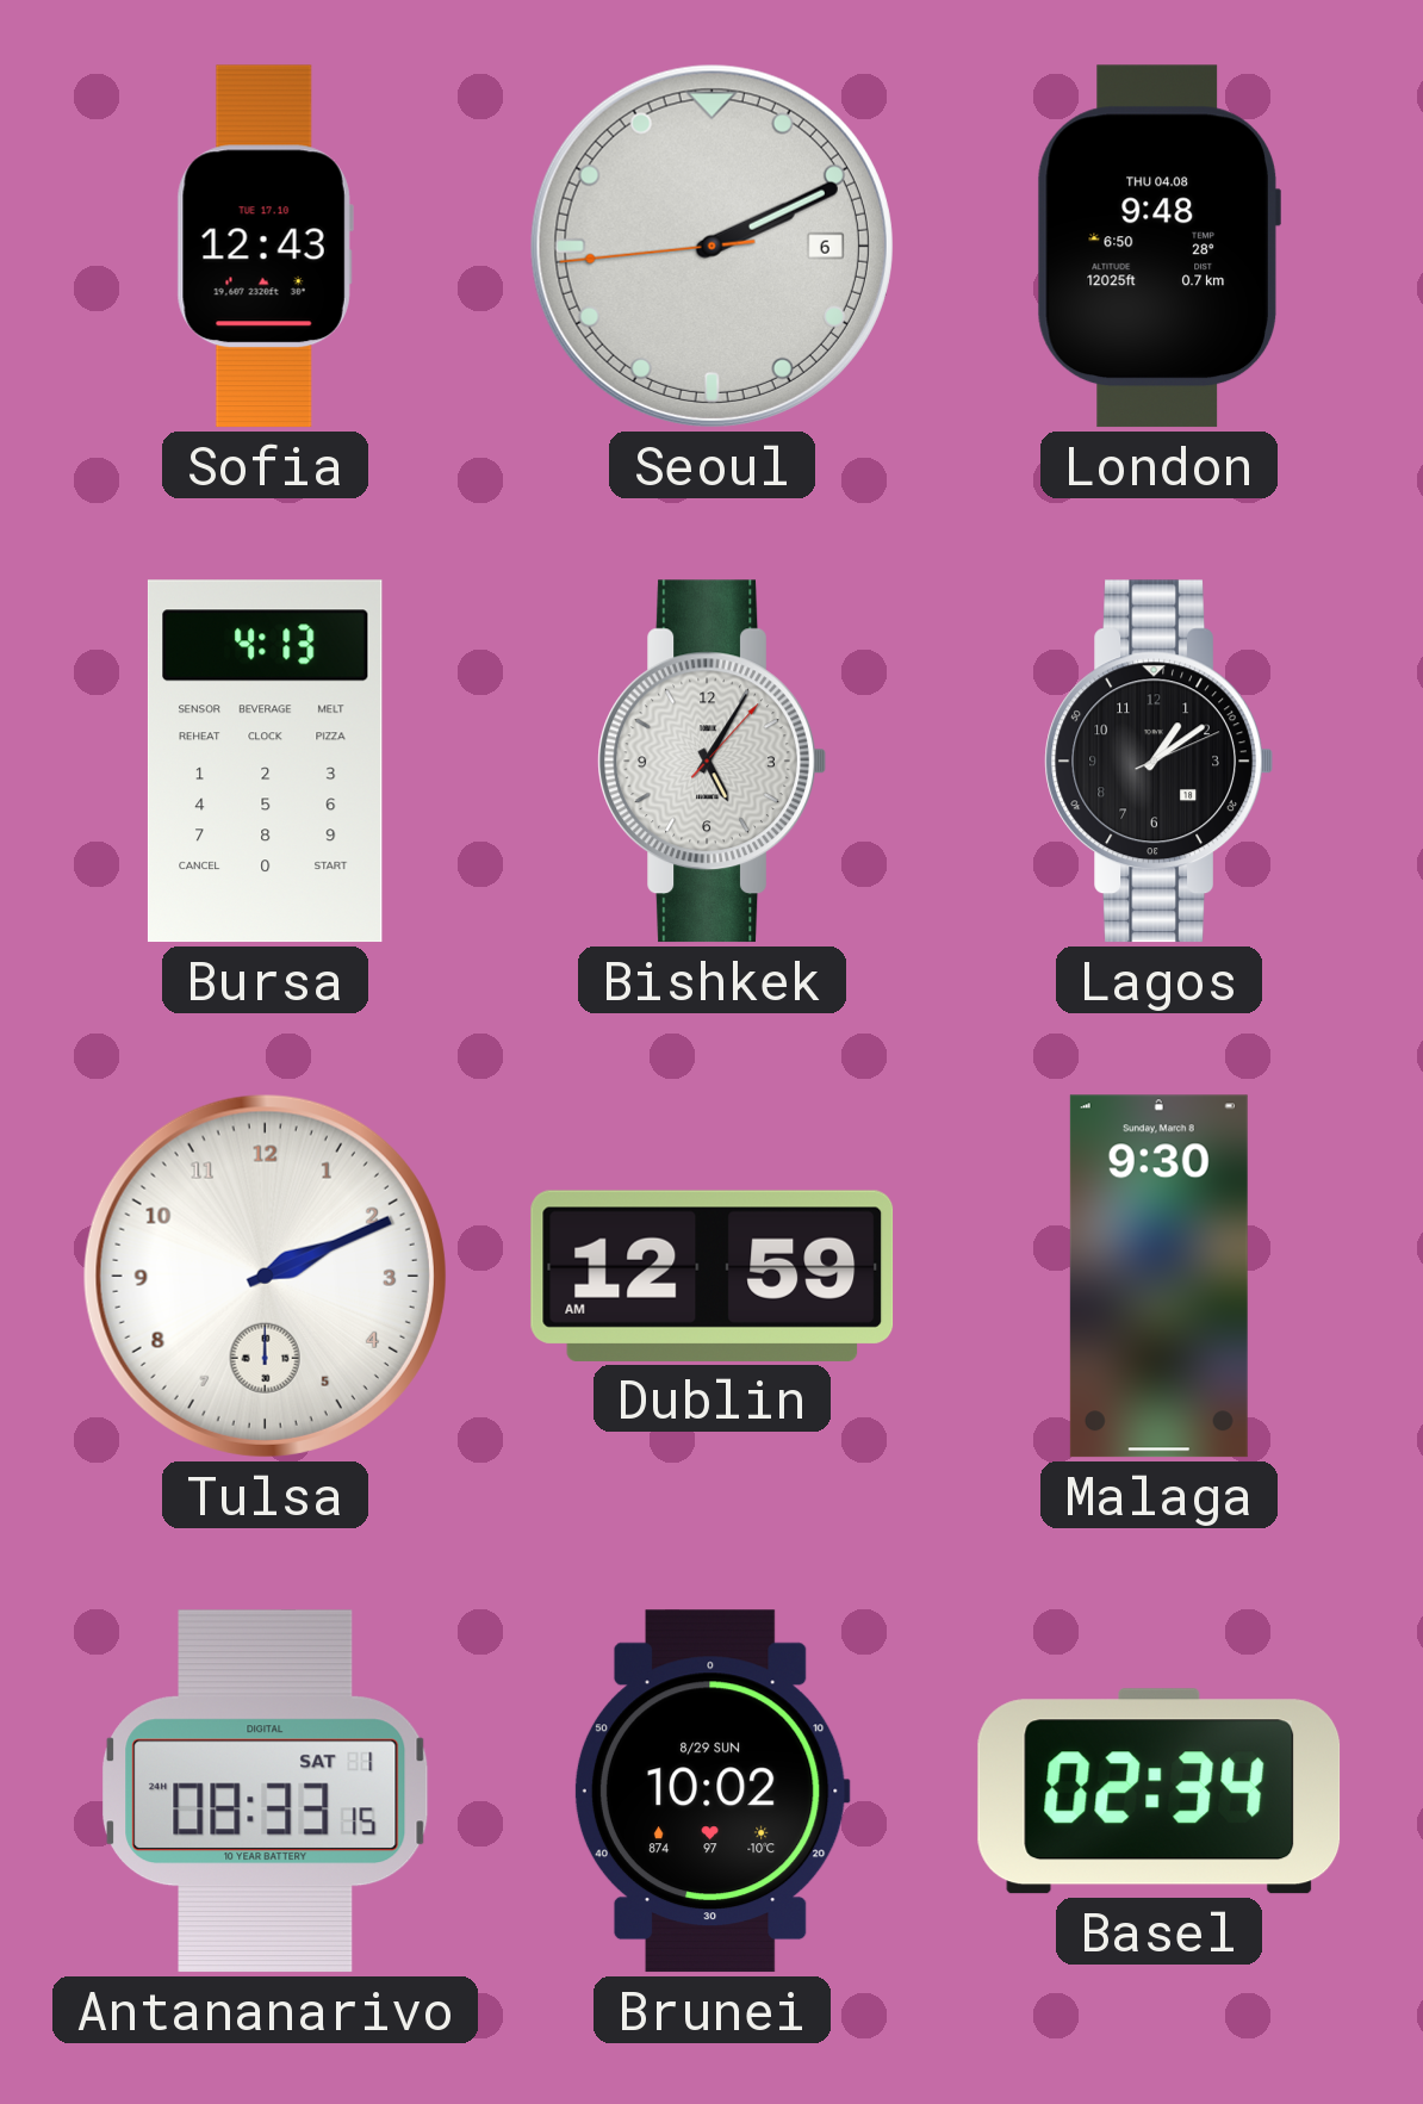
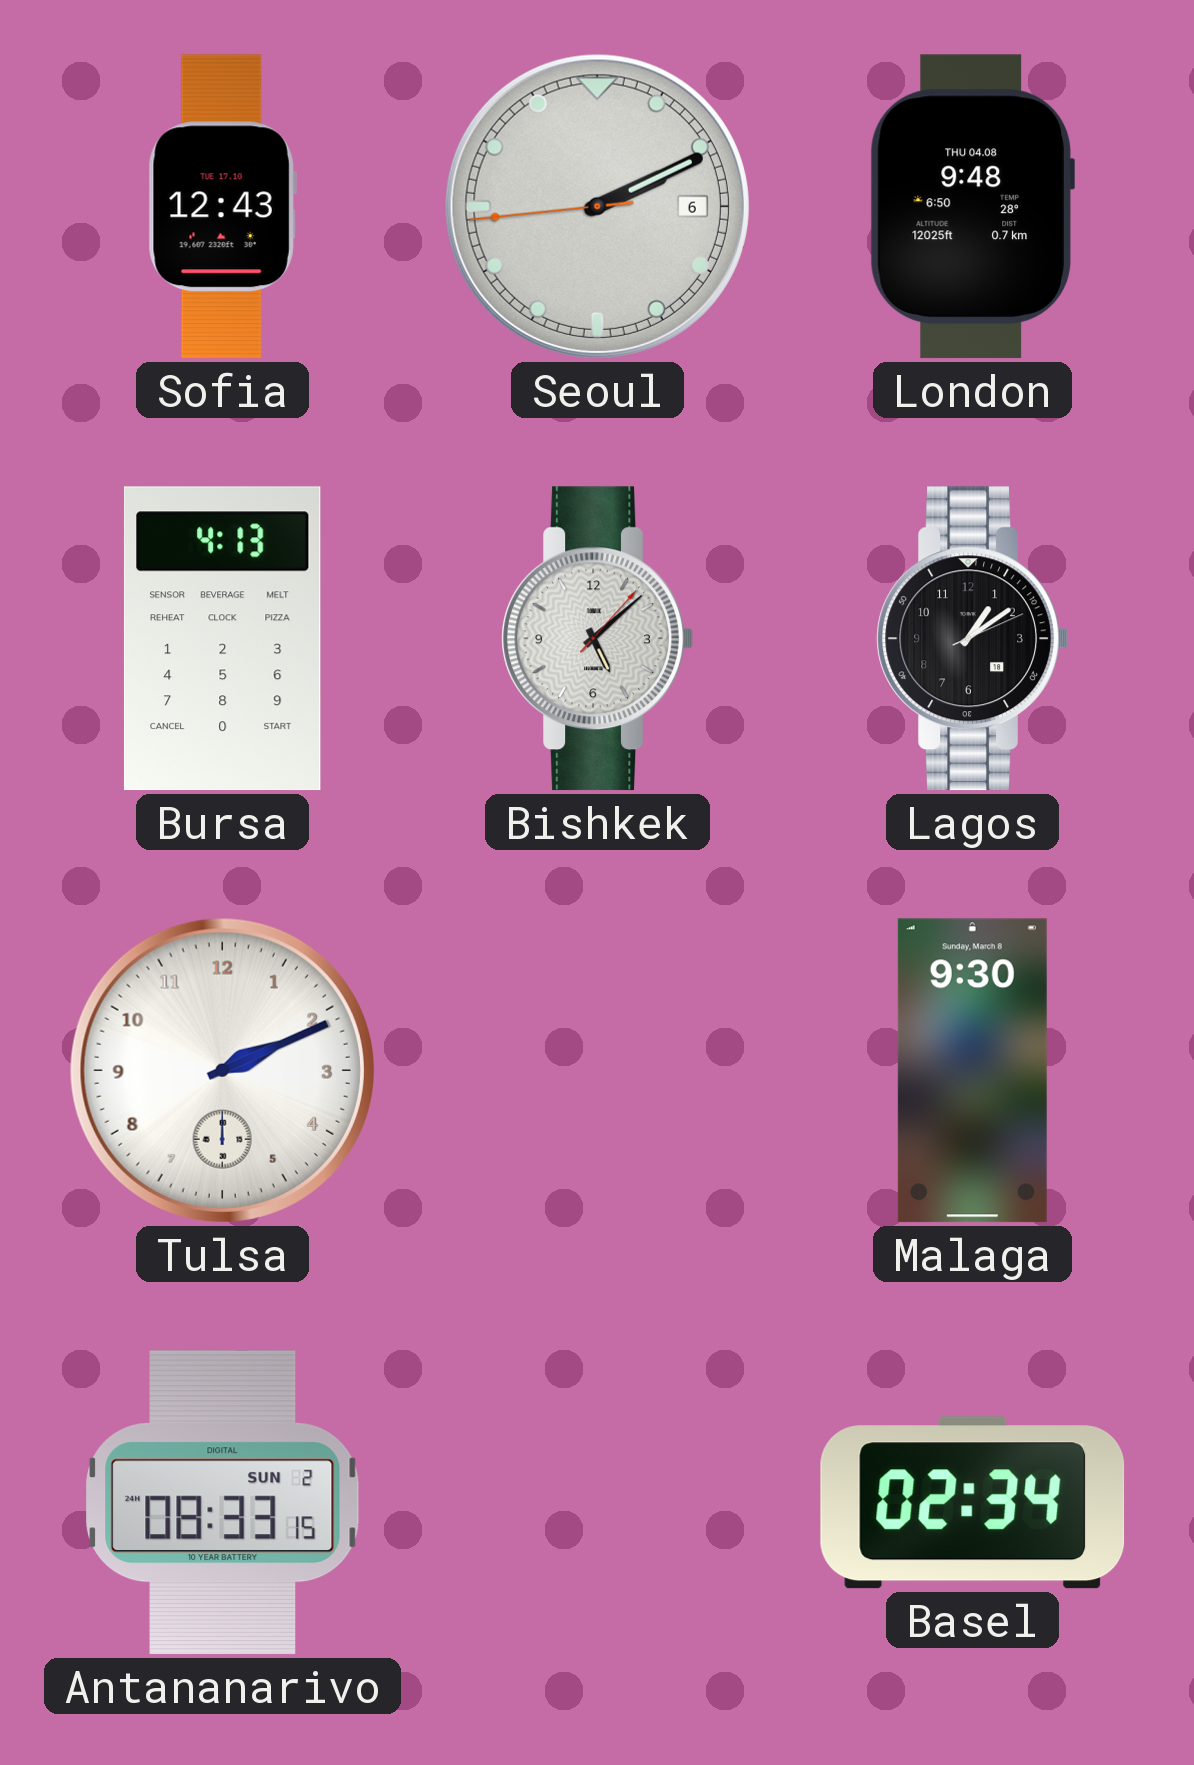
Bishkek: 5:05 -> 5:08 (597, 639)
Dublin: 12:59 -> none (713, 1276)
Antananarivo date: SAT 1 -> SUN 2 (223, 1503)
Brunei: 10:02 -> none (711, 1792)
